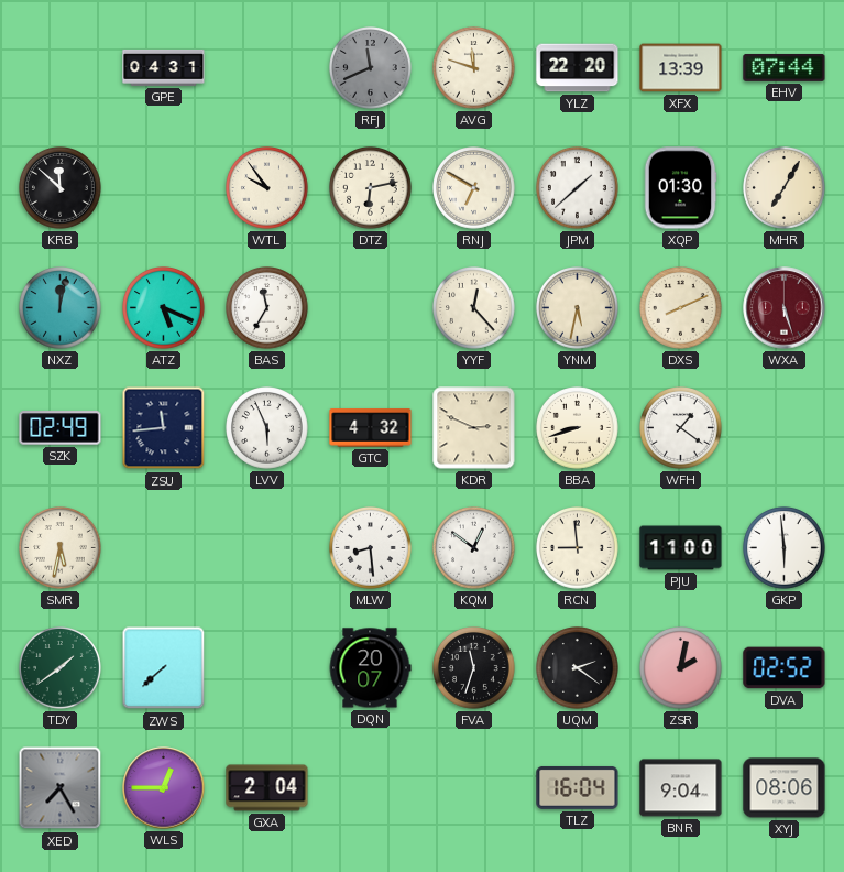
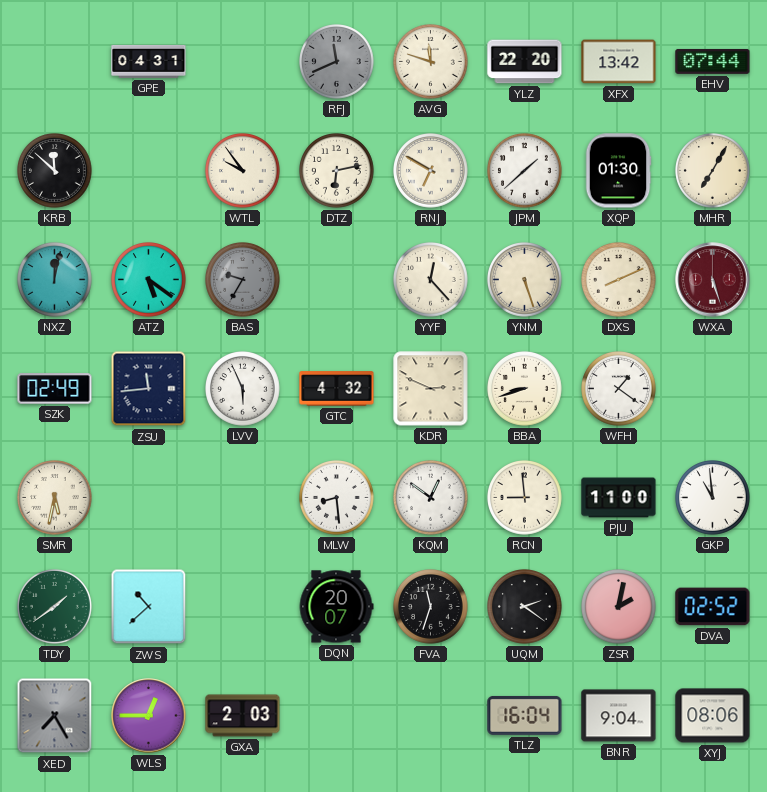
XFX: 13:39 -> 13:42 (619, 62)
ATZ: 5:19 -> 5:21 (149, 280)
BAS: 11:35 -> 9:35 (243, 280)
BAS dial: white -> grey (243, 280)
YNM: 5:32 -> 5:27 (525, 280)
GKP: 5:59 -> 10:59 (713, 498)
ZWS: 7:38 -> 10:38 (149, 607)
GXA: 2:04 -> 2:03 (243, 716)
